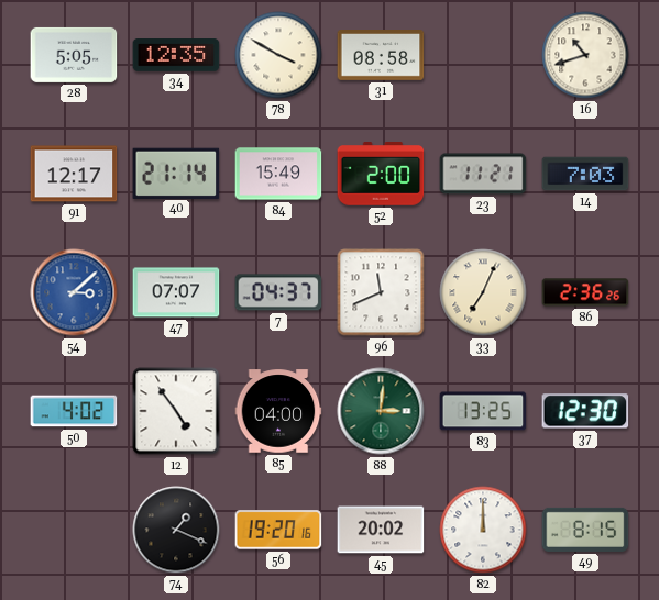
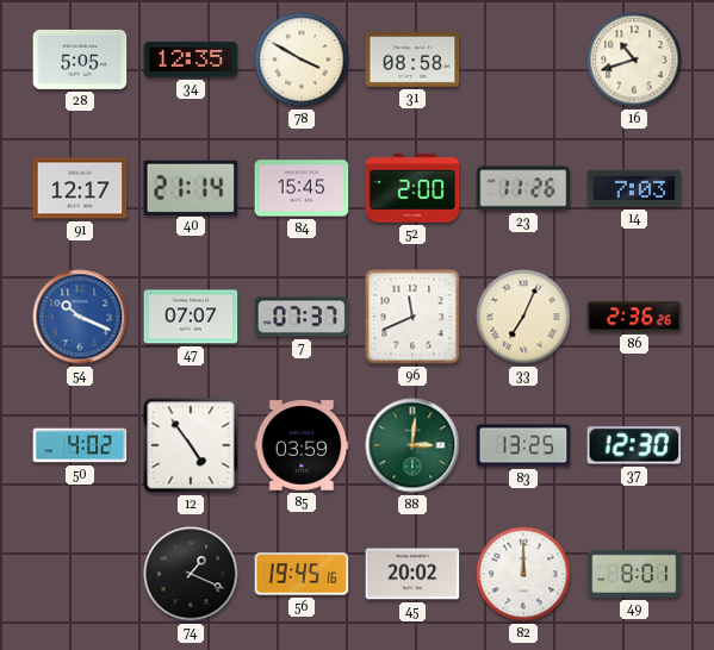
84: 15:49 -> 15:45 (302, 188)
23: 11:21 -> 11:26 (523, 188)
54: 3:08 -> 10:19 (80, 317)
7: 04:37 -> 07:37 (302, 317)
85: 04:00 -> 03:59 (302, 445)
56: 19:20 -> 19:45 (302, 574)
49: 8:15 -> 8:01 (634, 574)
